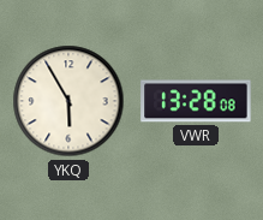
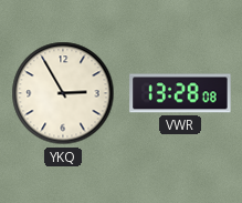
YKQ: 5:55 -> 2:55 (63, 93)
